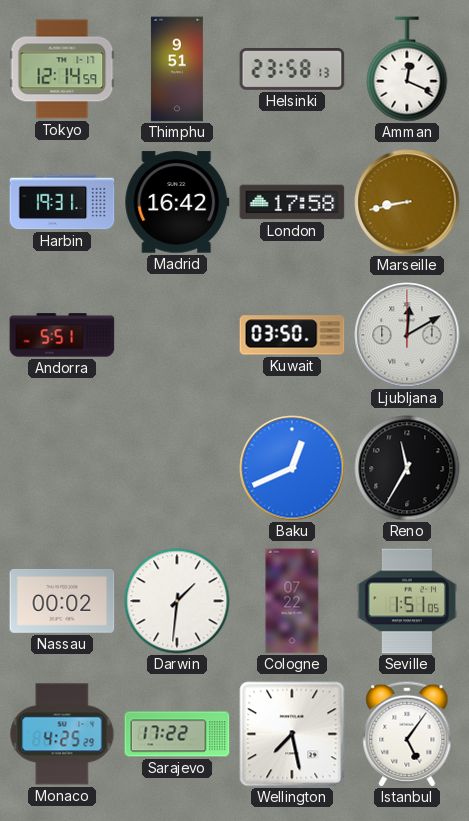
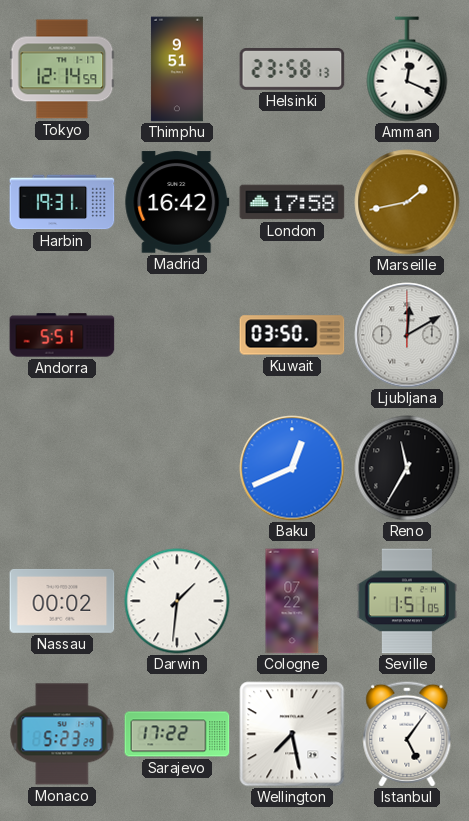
Marseille: 8:43 -> 1:43 (407, 202)
Monaco: 4:25 -> 5:23 (62, 734)
